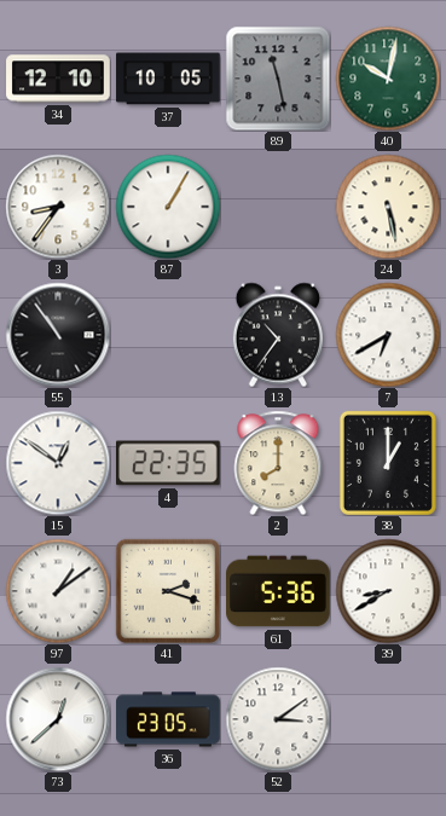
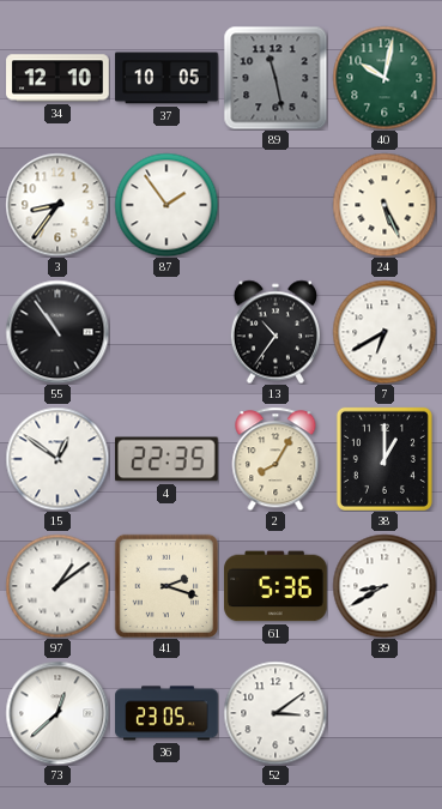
87: 1:05 -> 1:54 (166, 205)
24: 5:28 -> 5:26 (385, 205)
2: 8:00 -> 8:05 (276, 459)
